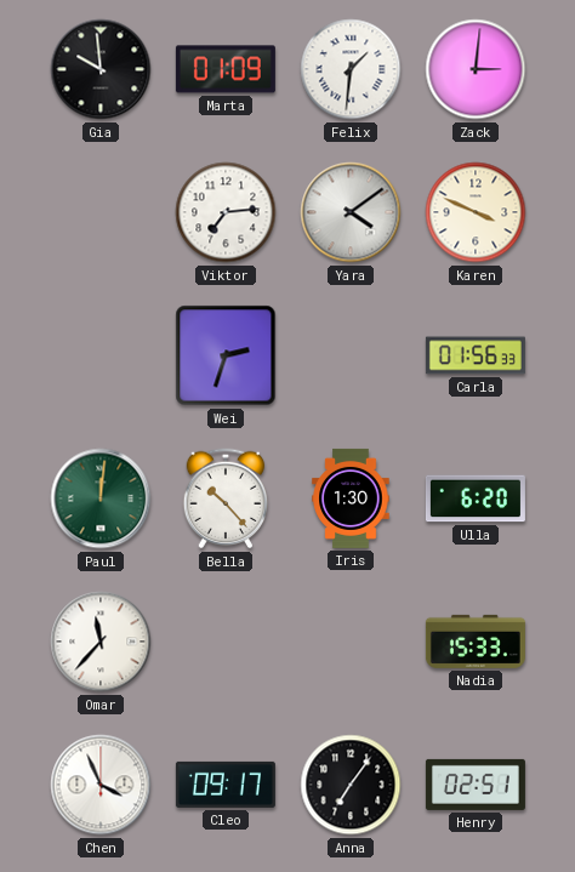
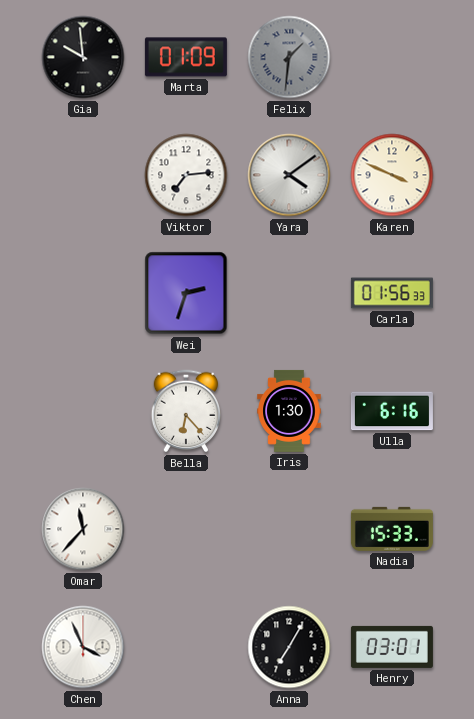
Felix dial: white -> grey (289, 57)
Zack: 3:01 -> none (476, 69)
Paul: 12:01 -> none (101, 498)
Bella: 10:23 -> 6:23 (186, 411)
Ulla: 6:20 -> 6:16 (392, 411)
Cleo: 09:17 -> none (226, 785)
Anna: 7:06 -> 7:05 (289, 647)
Henry: 02:51 -> 03:01 (392, 647)
